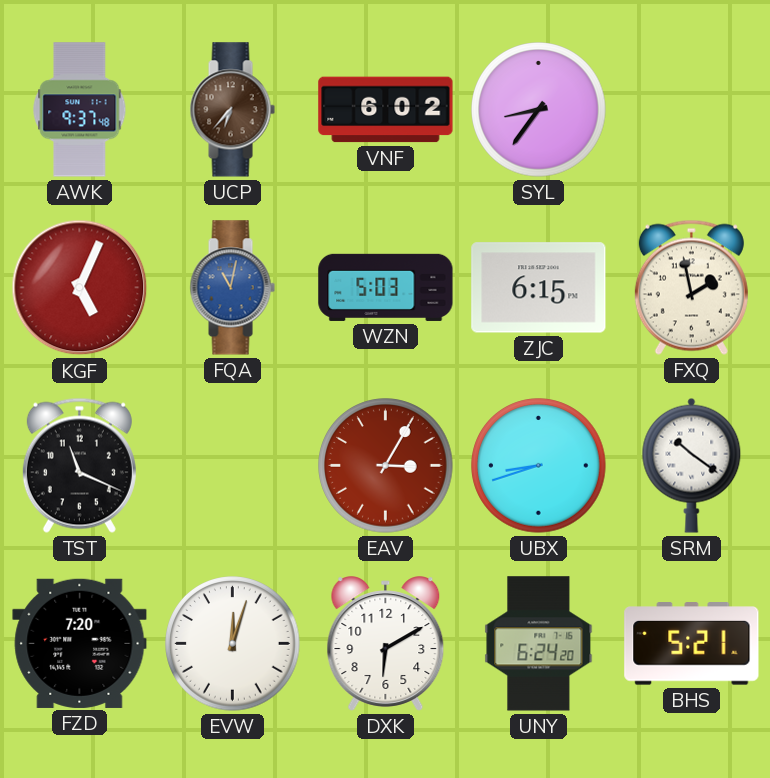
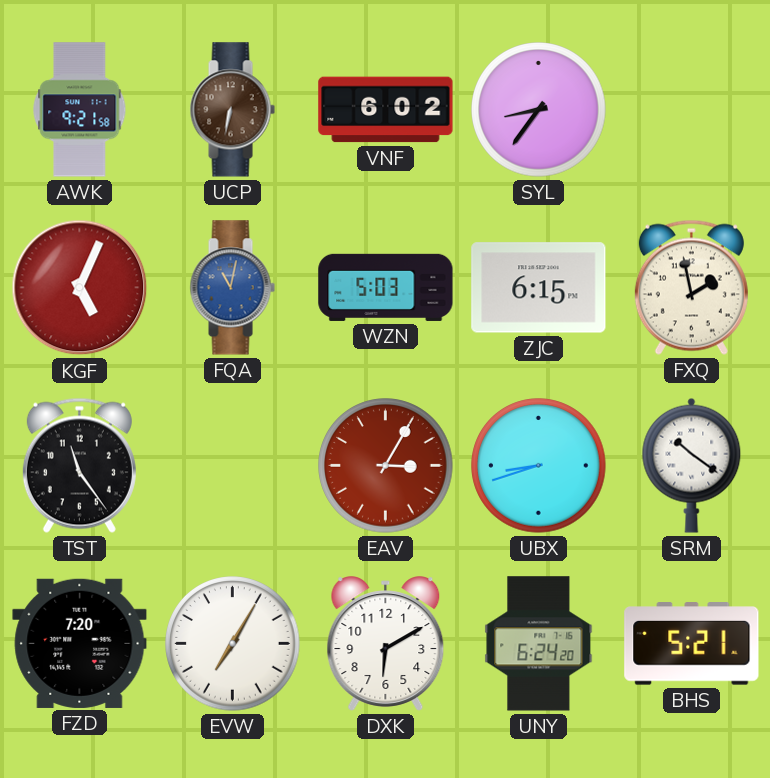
AWK: 9:37 -> 9:21 (80, 110)
UCP: 6:37 -> 6:32 (232, 110)
TST: 11:19 -> 11:24 (79, 465)
EVW: 12:03 -> 7:05 (233, 644)
